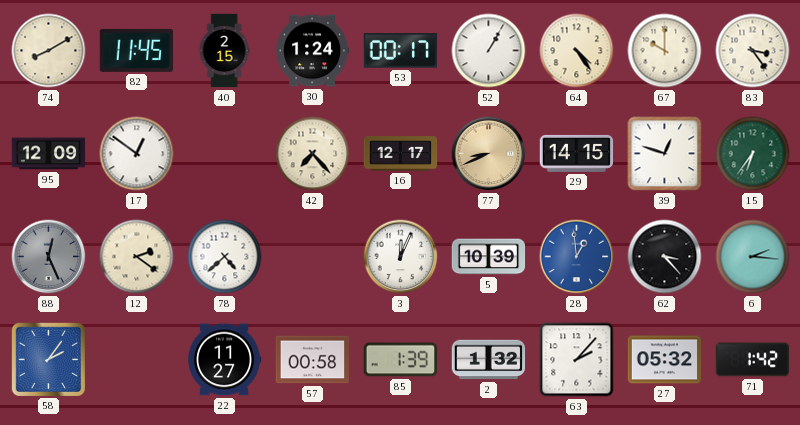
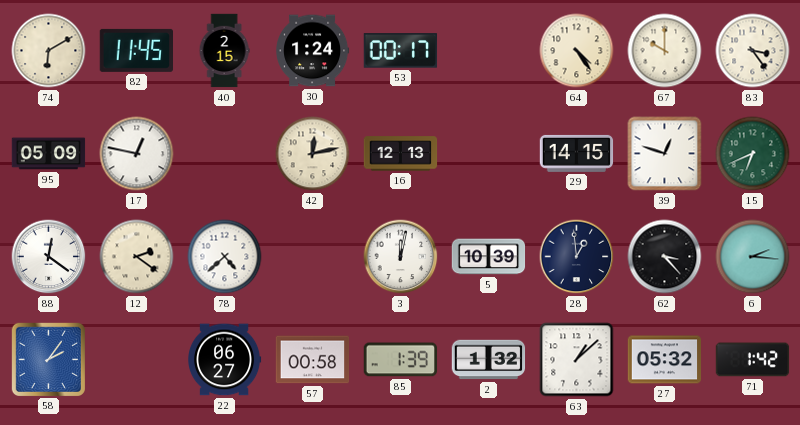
74: 8:10 -> 6:10 (49, 51)
52: 1:05 -> none (489, 51)
95: 12:09 -> 05:09 (49, 154)
17: 12:51 -> 12:47 (137, 154)
42: 7:23 -> 12:13 (313, 154)
16: 12:17 -> 12:13 (401, 154)
77: 8:41 -> none (489, 154)
15: 6:36 -> 6:41 (753, 154)
88: 12:26 -> 12:21 (49, 257)
88 dial: grey -> white (49, 257)
3: 12:04 -> 12:02 (401, 257)
28 dial: blue -> navy (577, 257)
22: 11:27 -> 06:27 (225, 360)
63: 2:07 -> 1:08 (577, 360)
